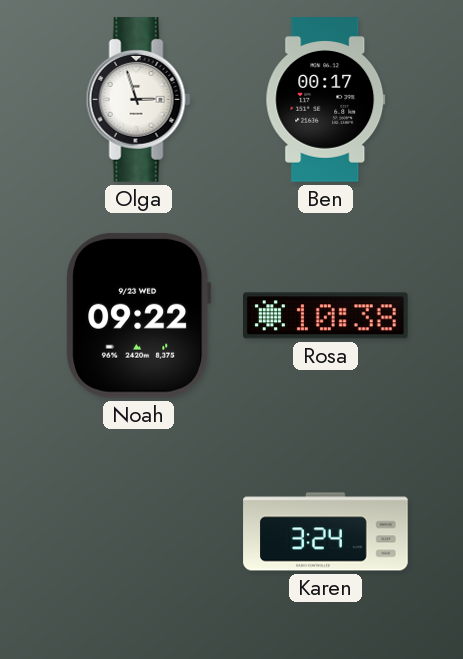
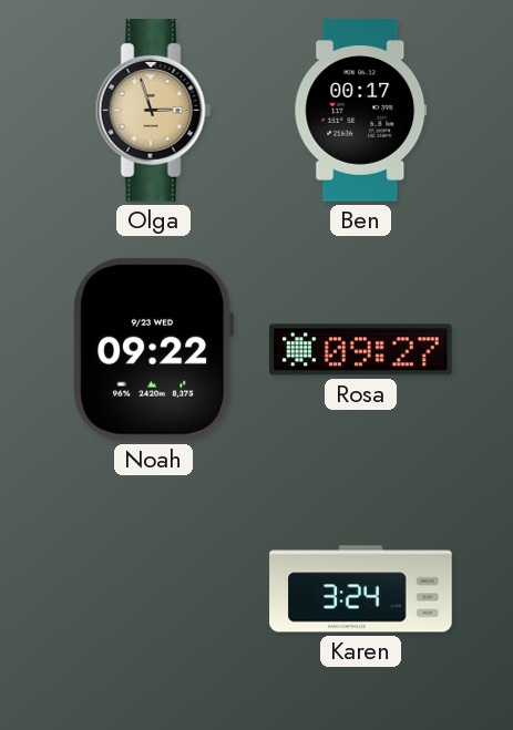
Olga dial: white -> champagne (153, 111)
Rosa: 10:38 -> 09:27 (361, 350)
